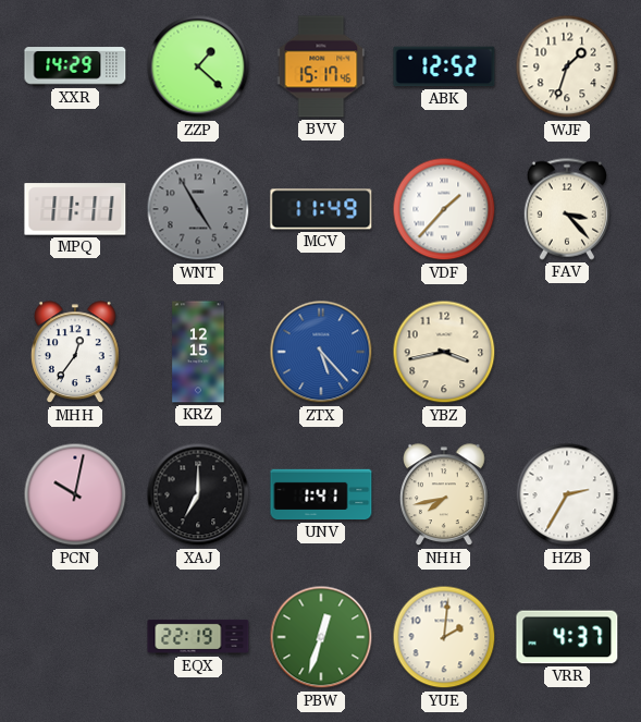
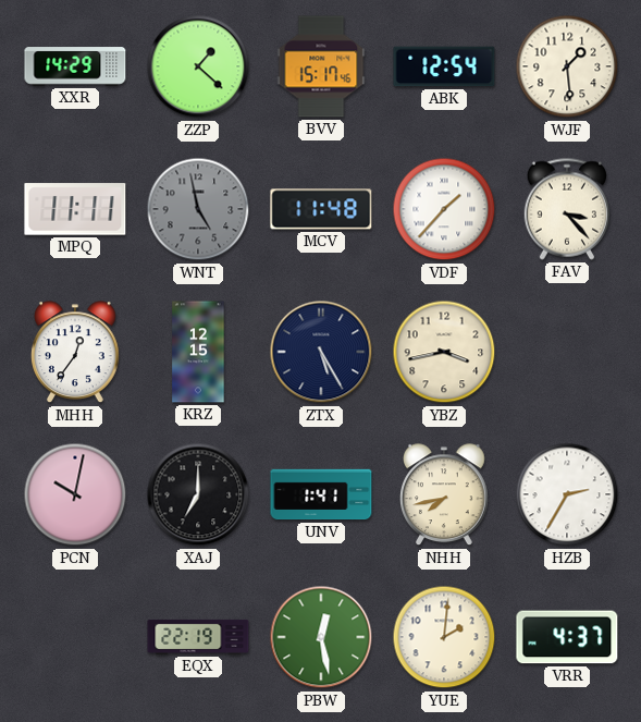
ABK: 12:52 -> 12:54 (444, 66)
WJF: 1:33 -> 1:29 (567, 66)
WNT: 4:55 -> 4:58 (198, 209)
MCV: 11:49 -> 11:48 (321, 209)
ZTX: 5:23 -> 5:25 (321, 352)
ZTX dial: blue -> navy (321, 352)
PBW: 12:33 -> 12:28 (321, 637)
